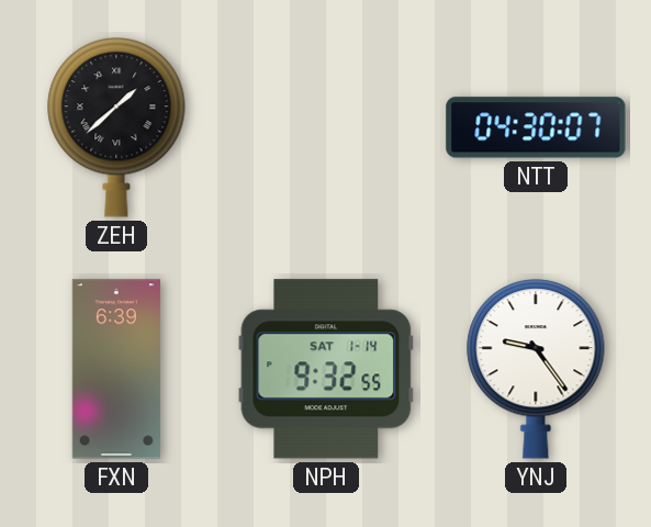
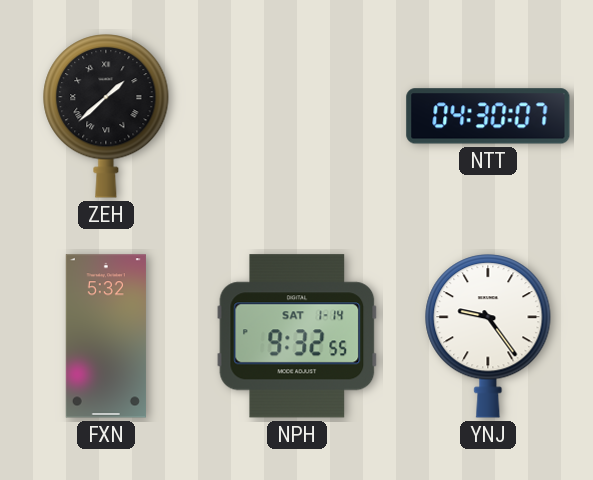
FXN: 6:39 -> 5:32 (106, 336)
